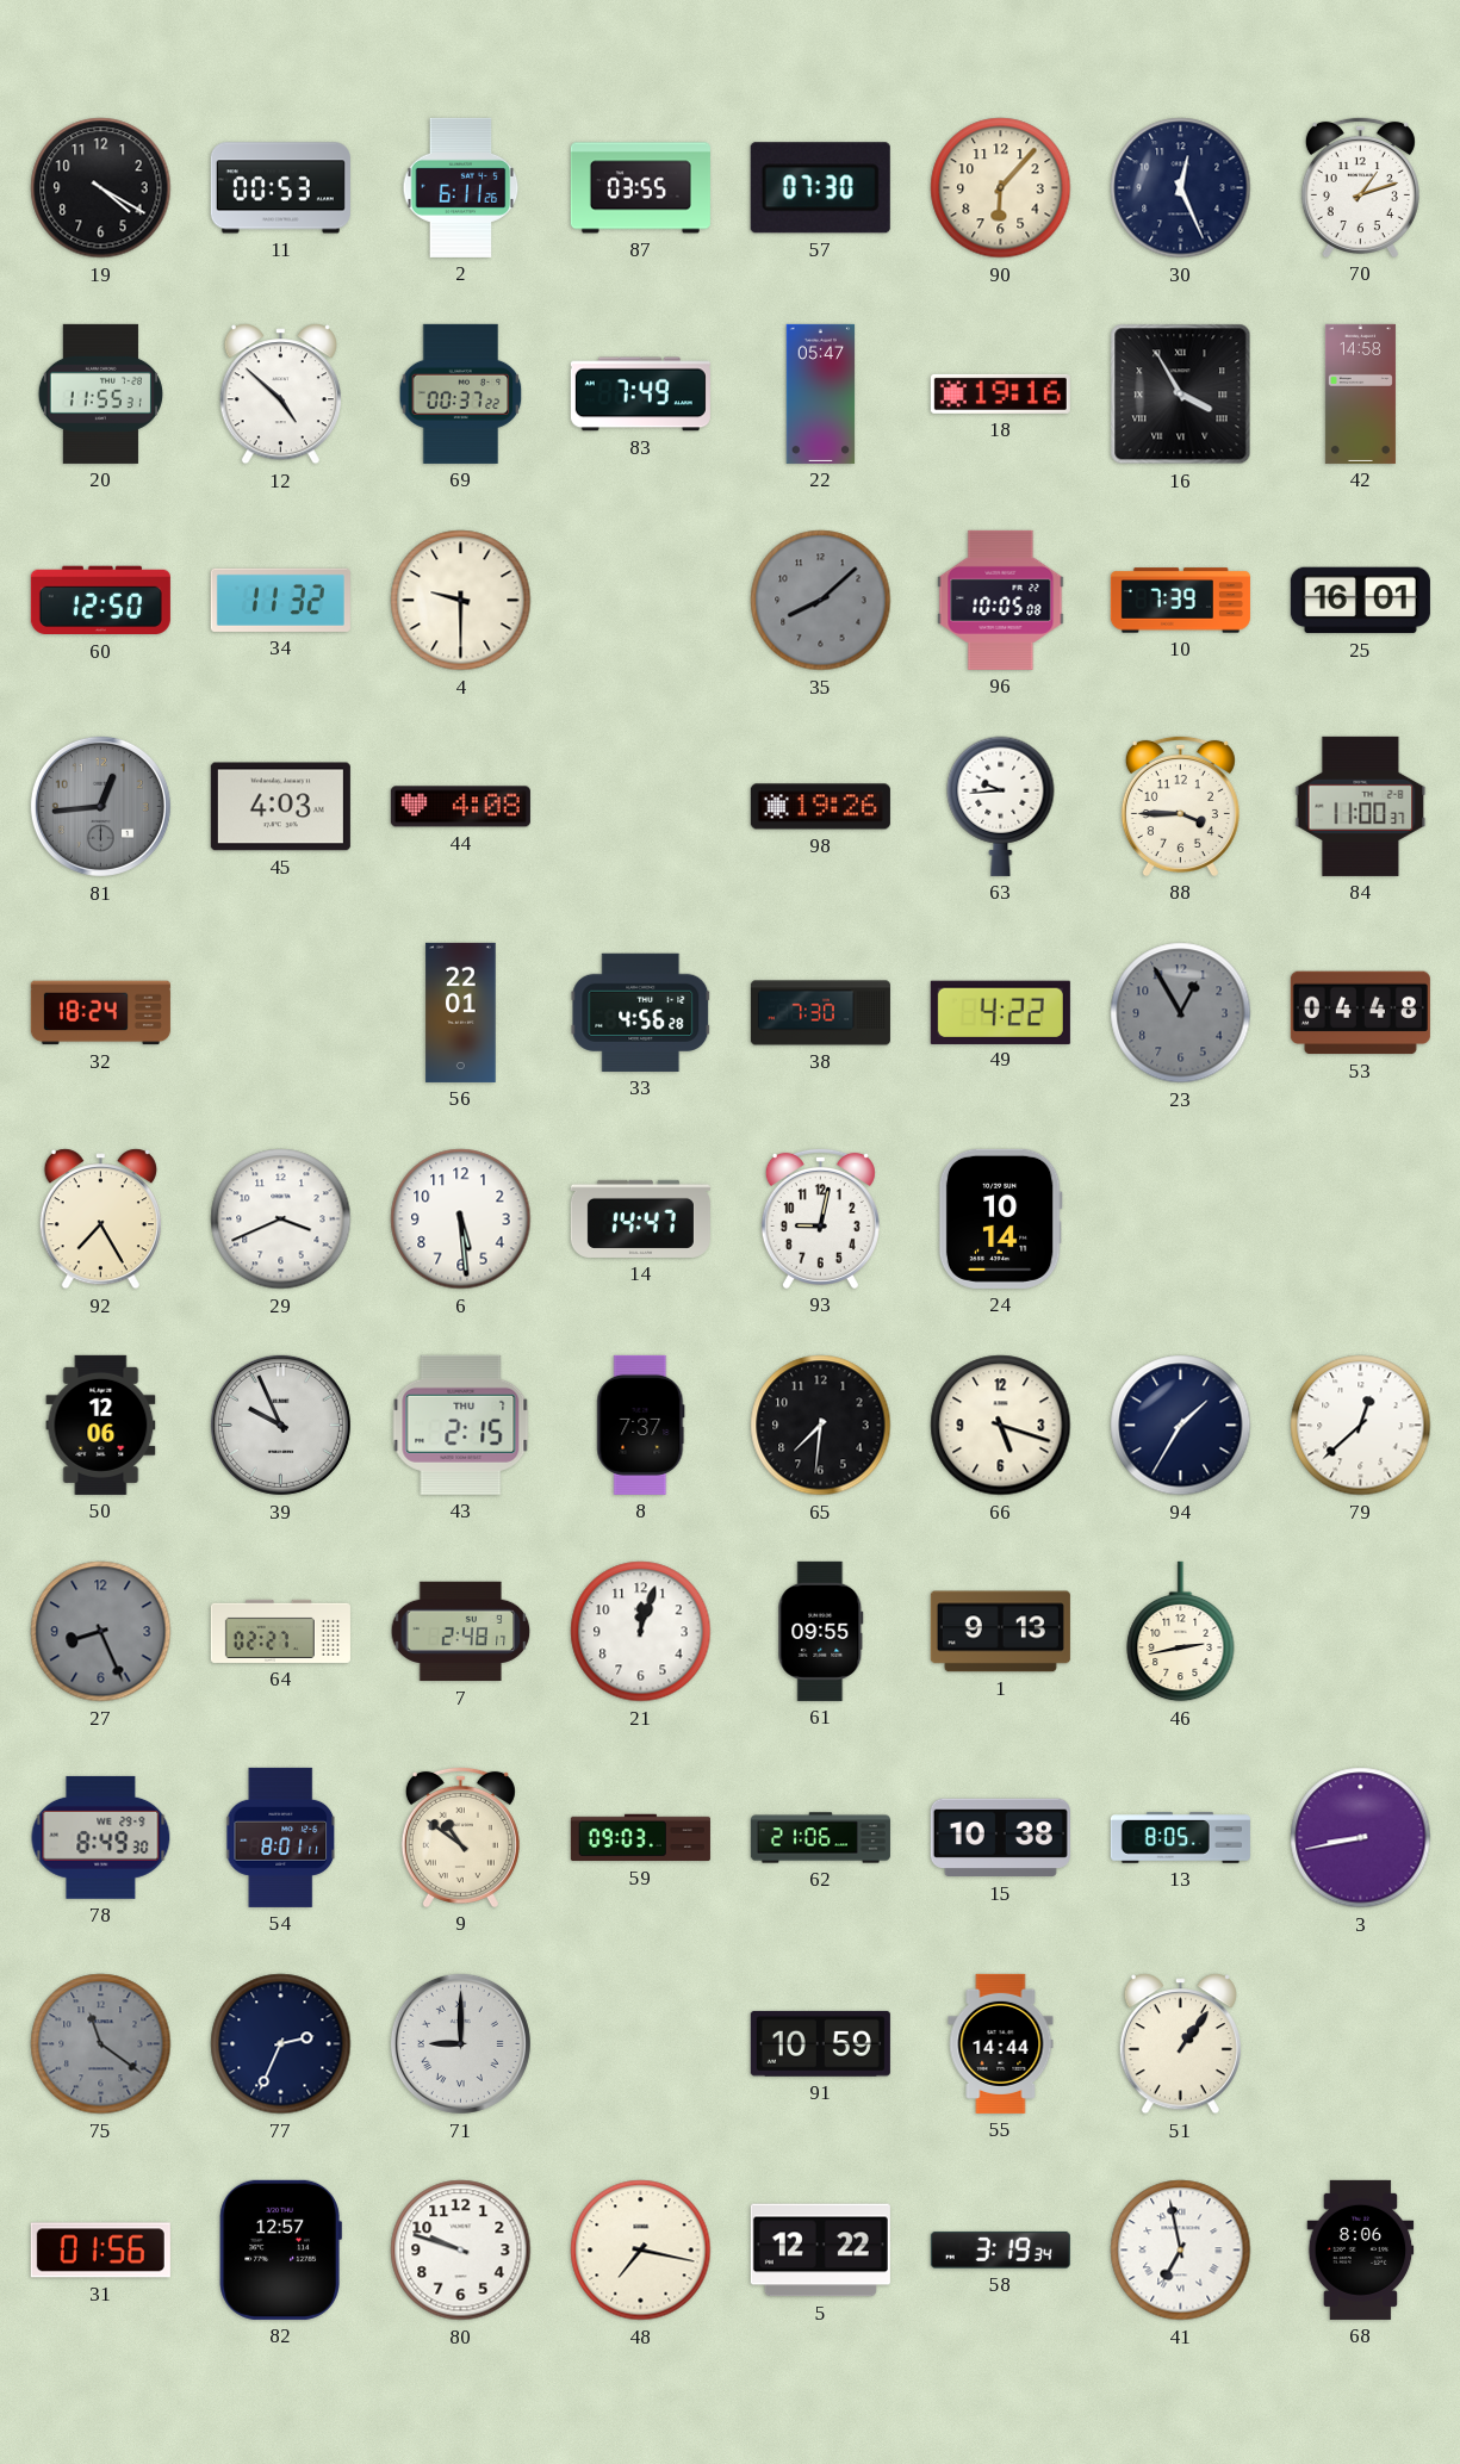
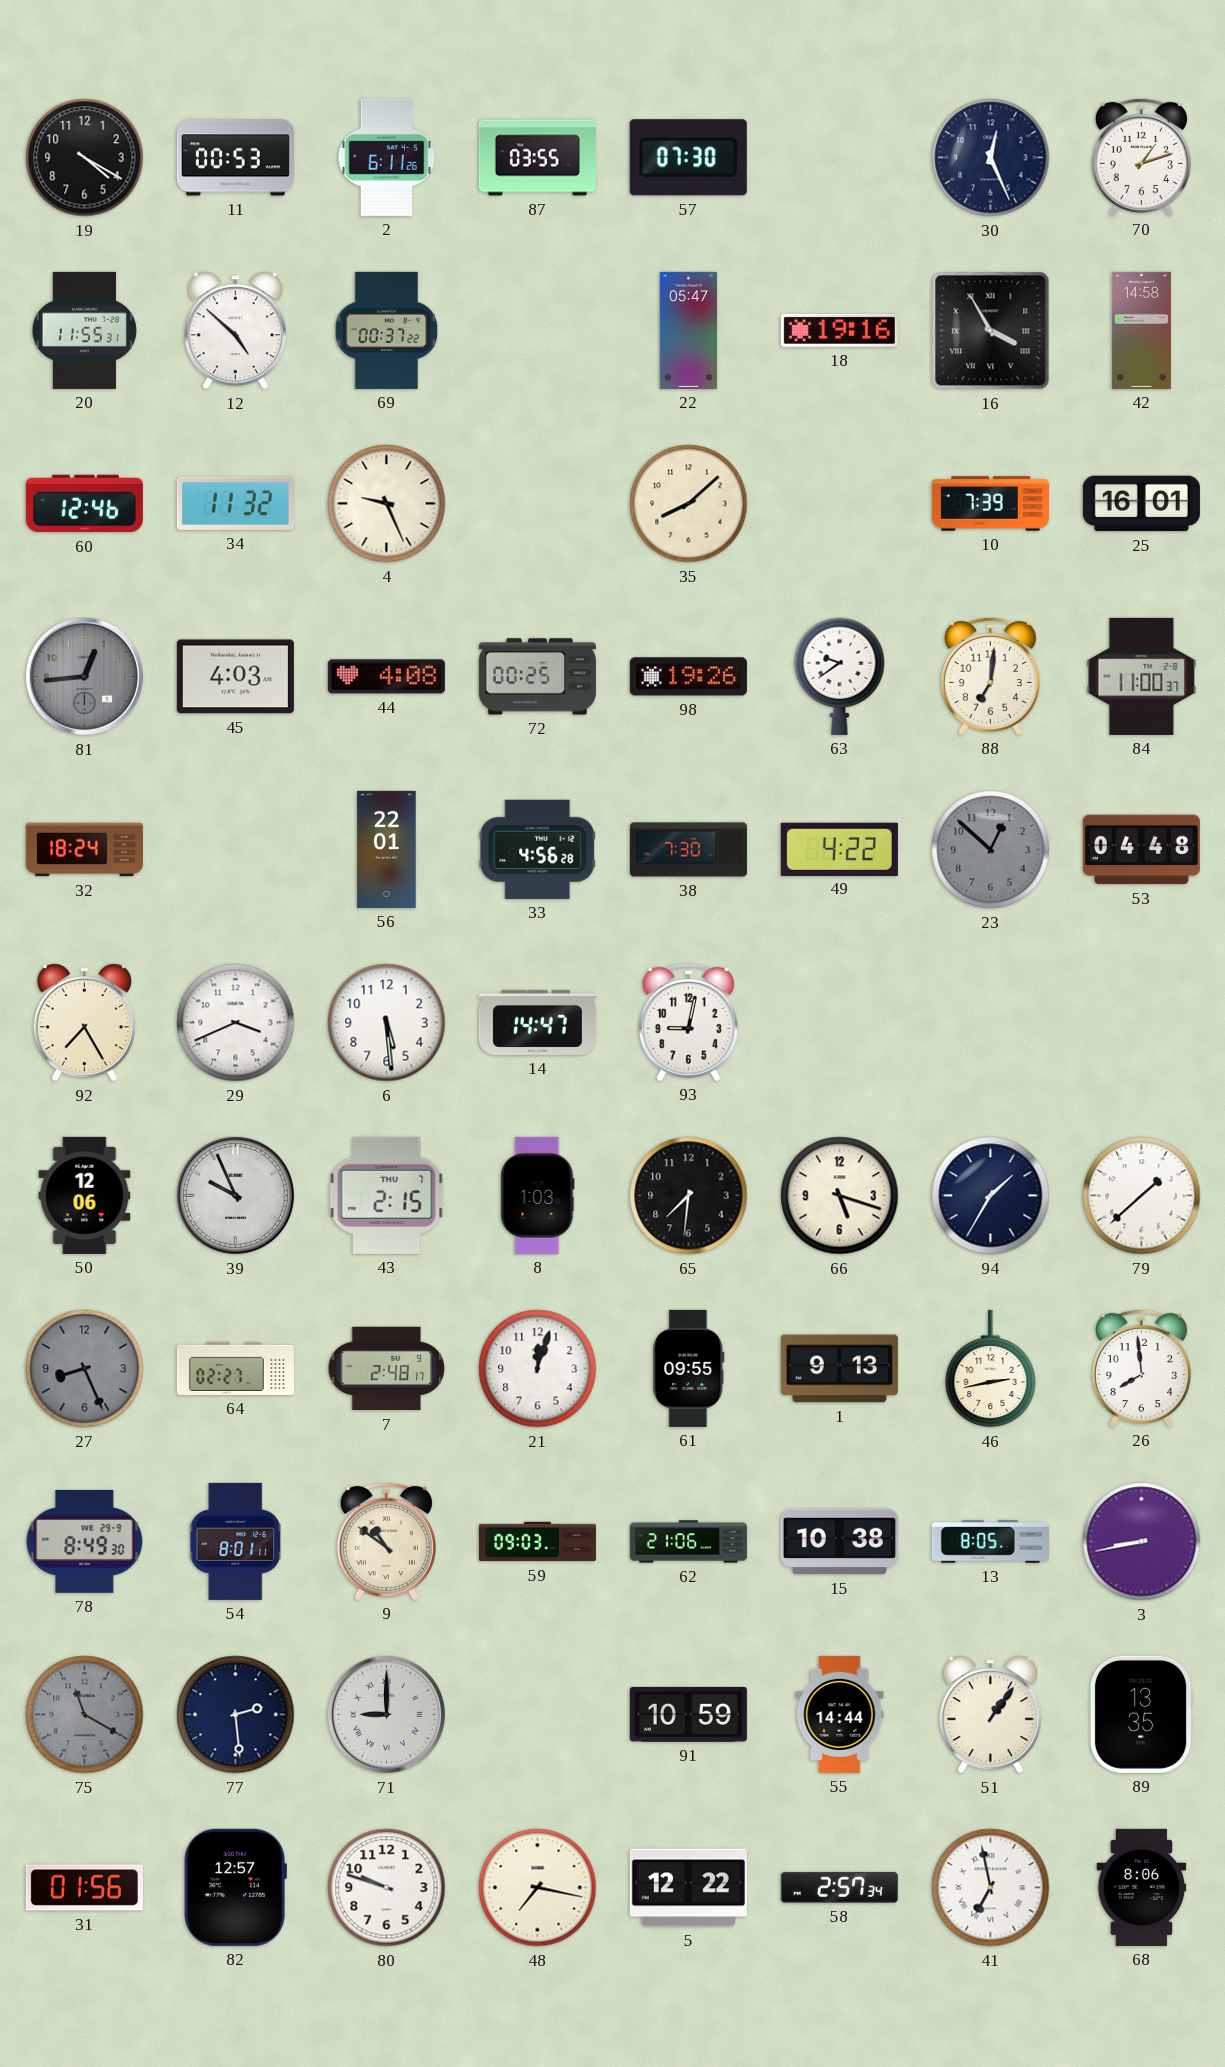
90: 6:07 -> none (1001, 188)
83: 7:49 -> none (640, 395)
60: 12:50 -> 12:46 (84, 504)
4: 9:30 -> 9:26 (387, 504)
35 dial: grey -> cream (689, 504)
96: 10:05 -> none (1001, 600)
72: none -> 00:25 (537, 677)
63: 9:44 -> 9:39 (840, 676)
88: 3:45 -> 7:01 (990, 676)
23: 12:55 -> 12:52 (991, 850)
24: 10:14 -> none (1000, 1218)
8: 7:37 -> 1:03 (538, 1195)
79: 12:38 -> 1:38 (1142, 1196)
26: none -> 7:59 (1141, 1368)
75: 11:21 -> 11:20 (85, 1715)
77: 2:34 -> 2:29 (236, 1715)
89: none -> 13:35 (1141, 1714)
58: 3:19 -> 2:57 (839, 1887)
